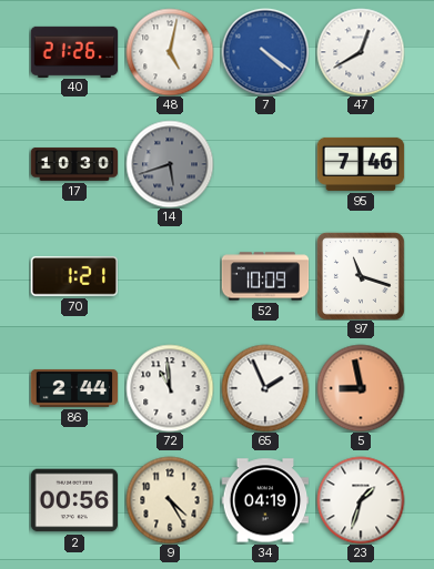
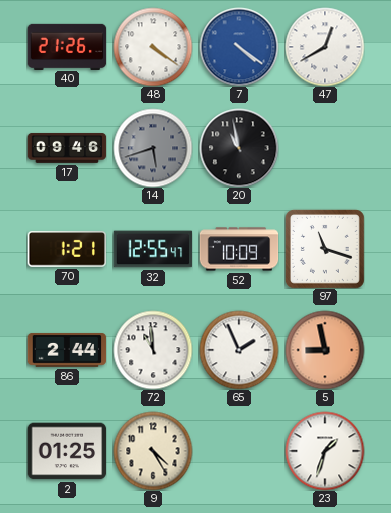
48: 5:02 -> 4:21 (153, 47)
17: 10:30 -> 09:46 (67, 148)
20: none -> 10:58 (239, 148)
95: 7:46 -> none (361, 164)
32: none -> 12:55 (153, 249)
2: 00:56 -> 01:25 (67, 451)
34: 04:19 -> none (265, 500)
